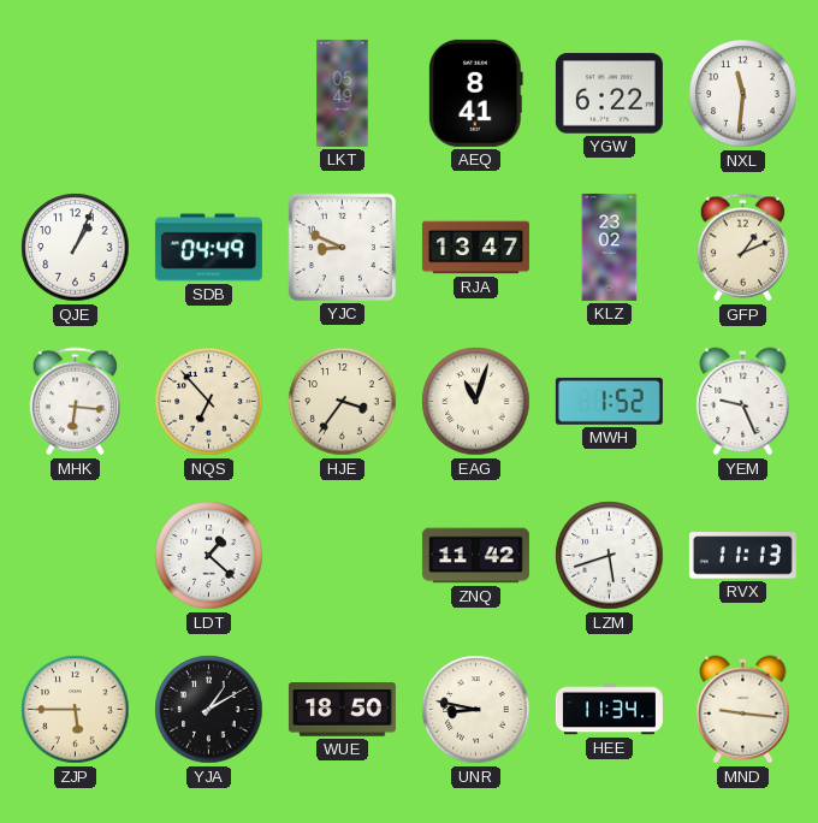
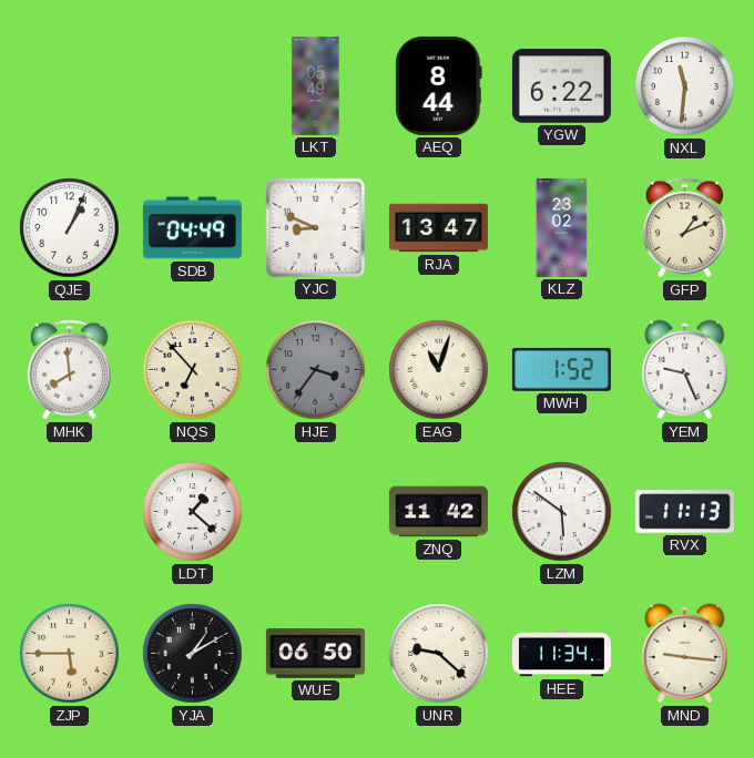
AEQ: 8:41 -> 8:44 (438, 85)
MHK: 6:16 -> 7:59 (69, 370)
HJE dial: cream -> grey (316, 370)
LZM: 5:42 -> 5:51 (562, 512)
WUE: 18:50 -> 06:50 (315, 654)
UNR: 8:47 -> 9:22 (439, 654)
